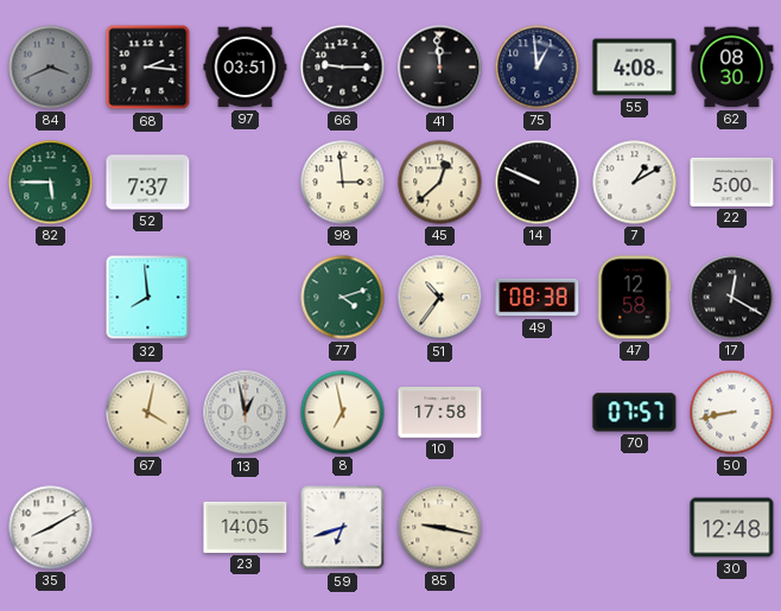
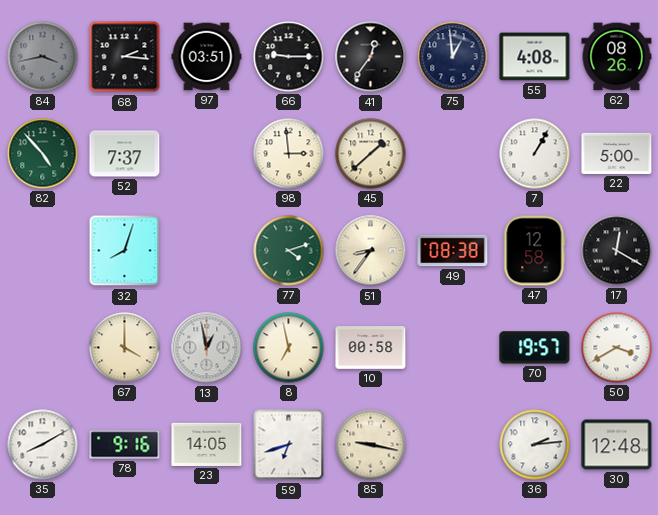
84: 3:41 -> 3:43 (43, 57)
41: 11:59 -> 12:36 (371, 57)
62: 08:30 -> 08:26 (617, 57)
82: 5:45 -> 4:53 (43, 154)
45: 12:38 -> 1:38 (371, 154)
14: 9:49 -> none (538, 183)
7: 1:10 -> 1:05 (535, 154)
32: 7:59 -> 8:03 (125, 251)
51: 10:36 -> 8:36 (371, 251)
67: 4:02 -> 4:00 (125, 348)
10: 17:58 -> 00:58 (371, 348)
70: 07:57 -> 19:57 (535, 348)
50: 8:43 -> 3:40 (617, 348)
78: none -> 9:16 (125, 445)
36: none -> 2:14 (535, 445)
